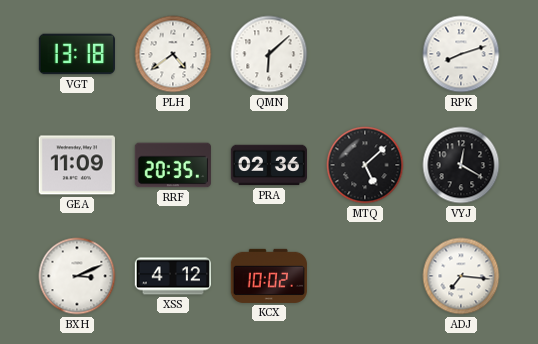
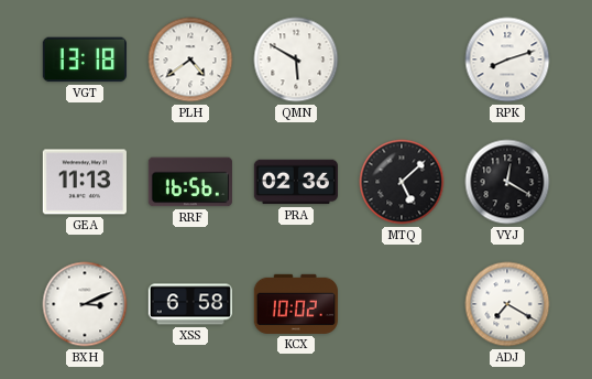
QMN: 6:08 -> 5:50 (296, 59)
GEA: 11:09 -> 11:13 (85, 182)
RRF: 20:35 -> 16:56 (190, 182)
XSS: 4:12 -> 6:58 (189, 304)
ADJ: 7:16 -> 7:20 (507, 304)
